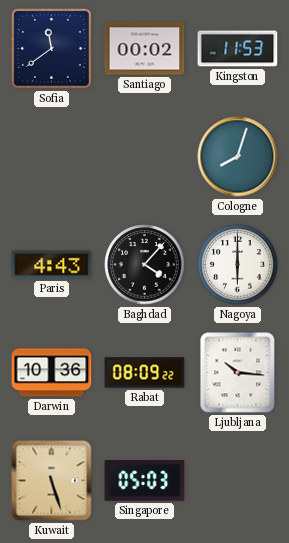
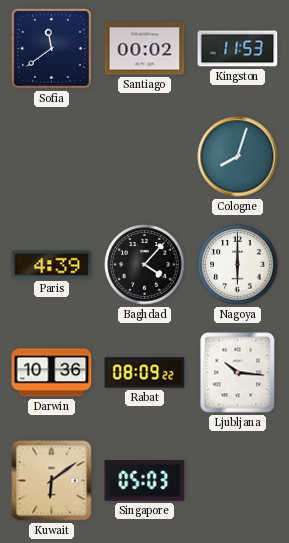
Paris: 4:43 -> 4:39 (52, 265)
Kuwait: 5:27 -> 6:09 (52, 481)
